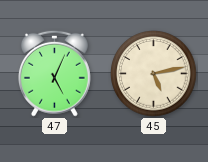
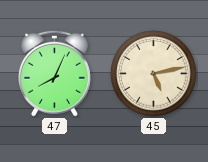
47: 5:04 -> 8:04 (54, 73)
